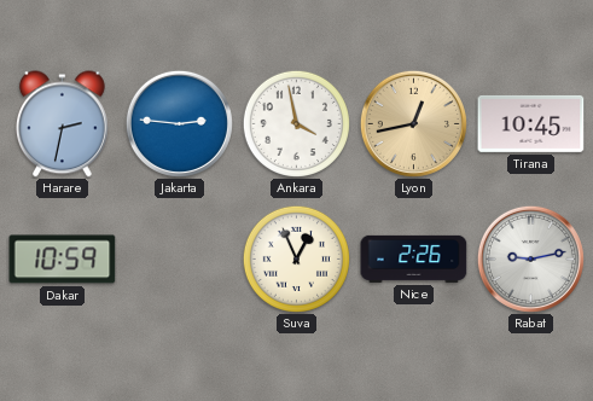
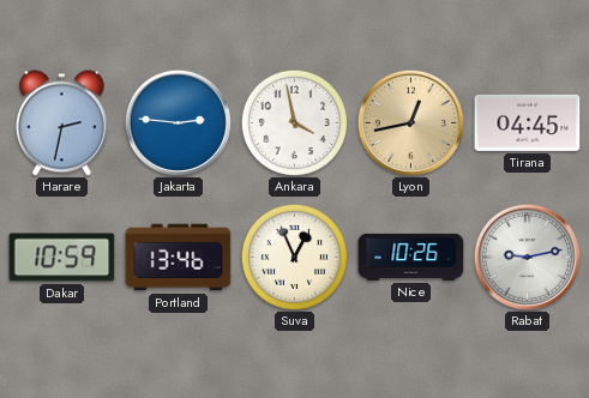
Tirana: 10:45 -> 04:45 (528, 122)
Portland: none -> 13:46 (179, 258)
Nice: 2:26 -> 10:26 (411, 257)
